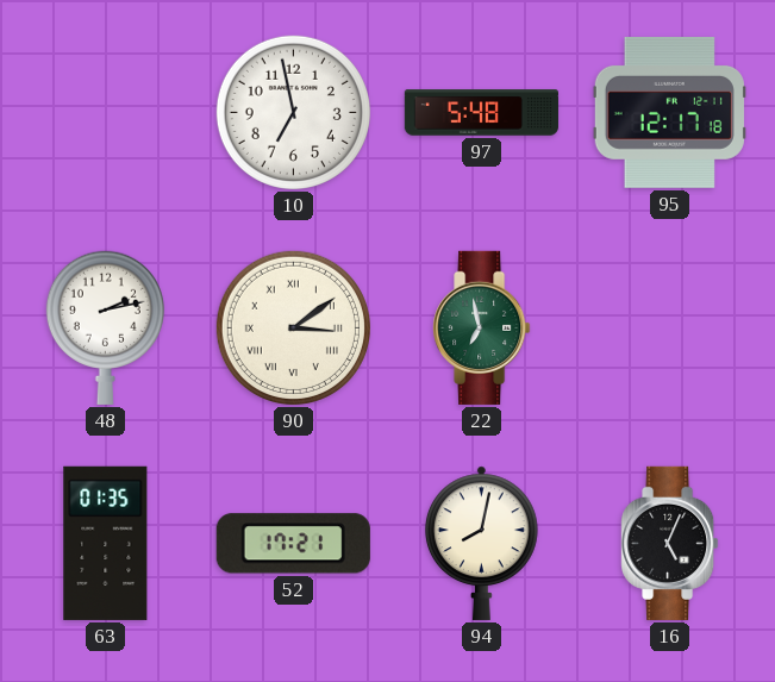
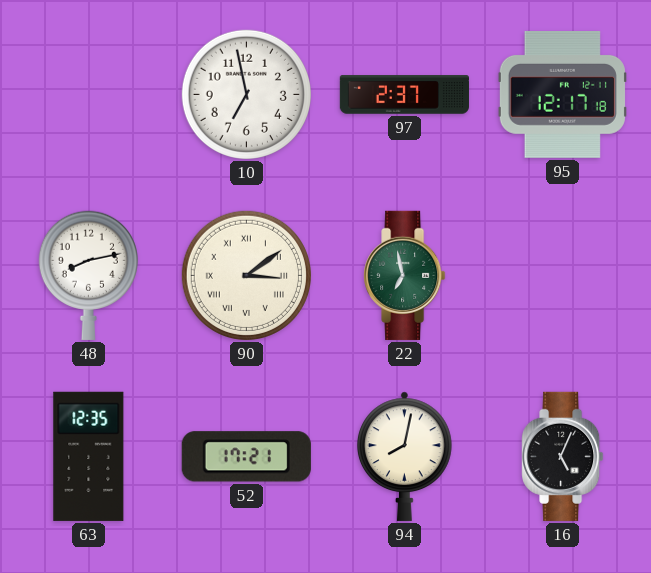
97: 5:48 -> 2:37 (404, 95)
48: 2:13 -> 8:13 (88, 275)
63: 01:35 -> 12:35 (89, 456)
